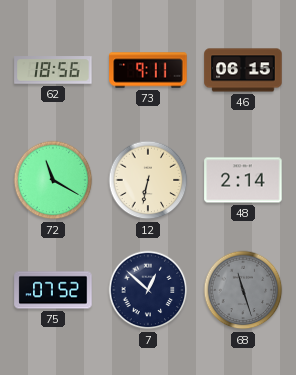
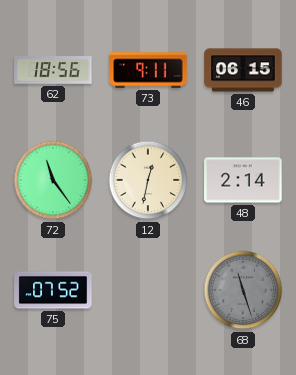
72: 11:20 -> 11:24 (53, 180)
12: 6:32 -> 12:32 (148, 180)
7: 12:52 -> none (148, 290)
